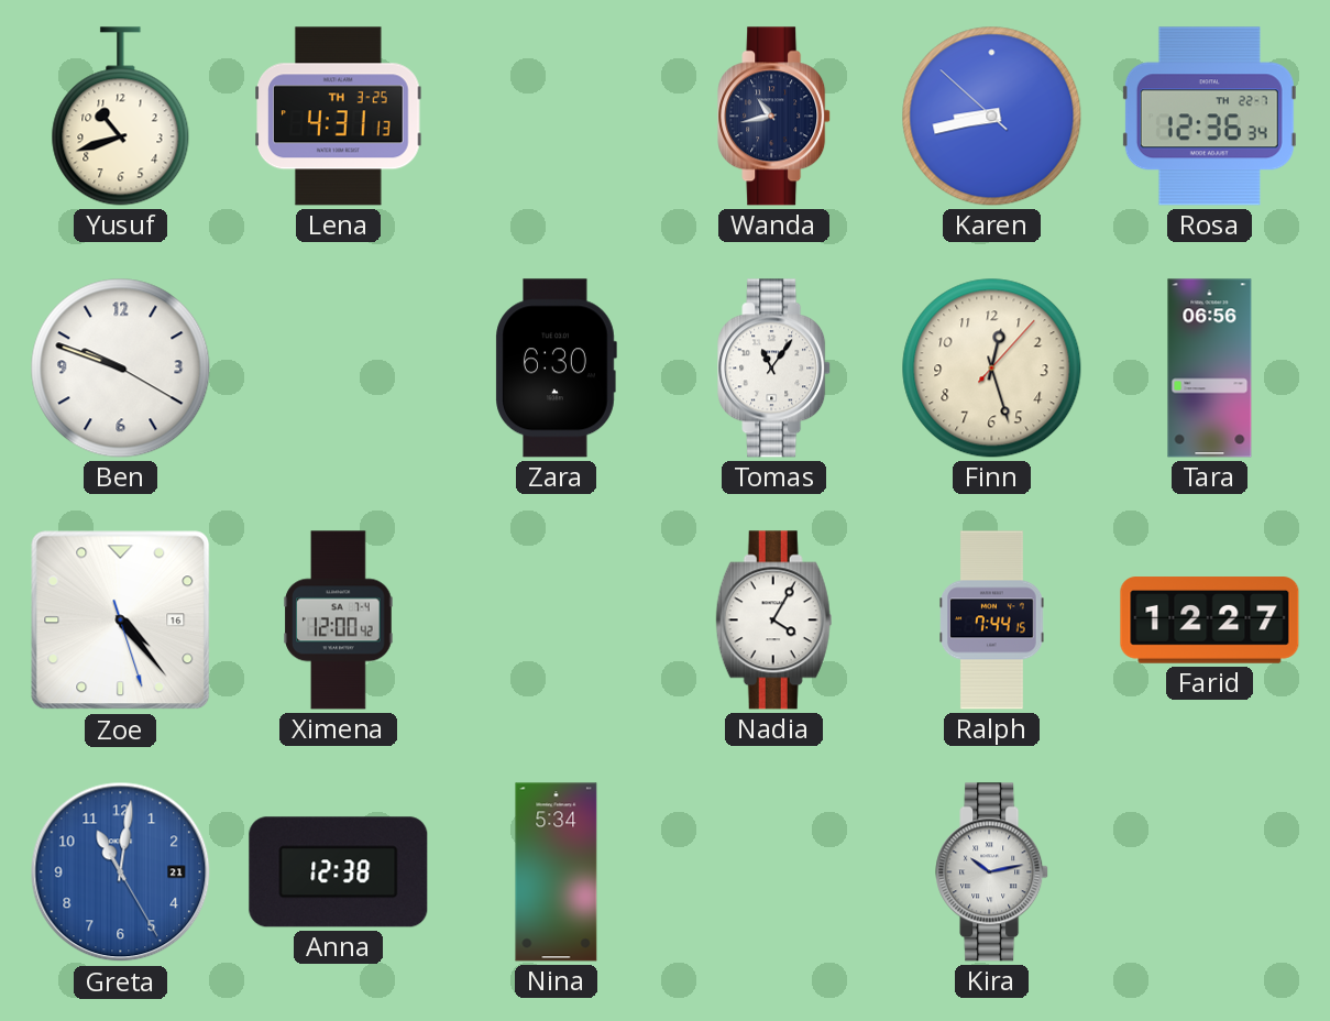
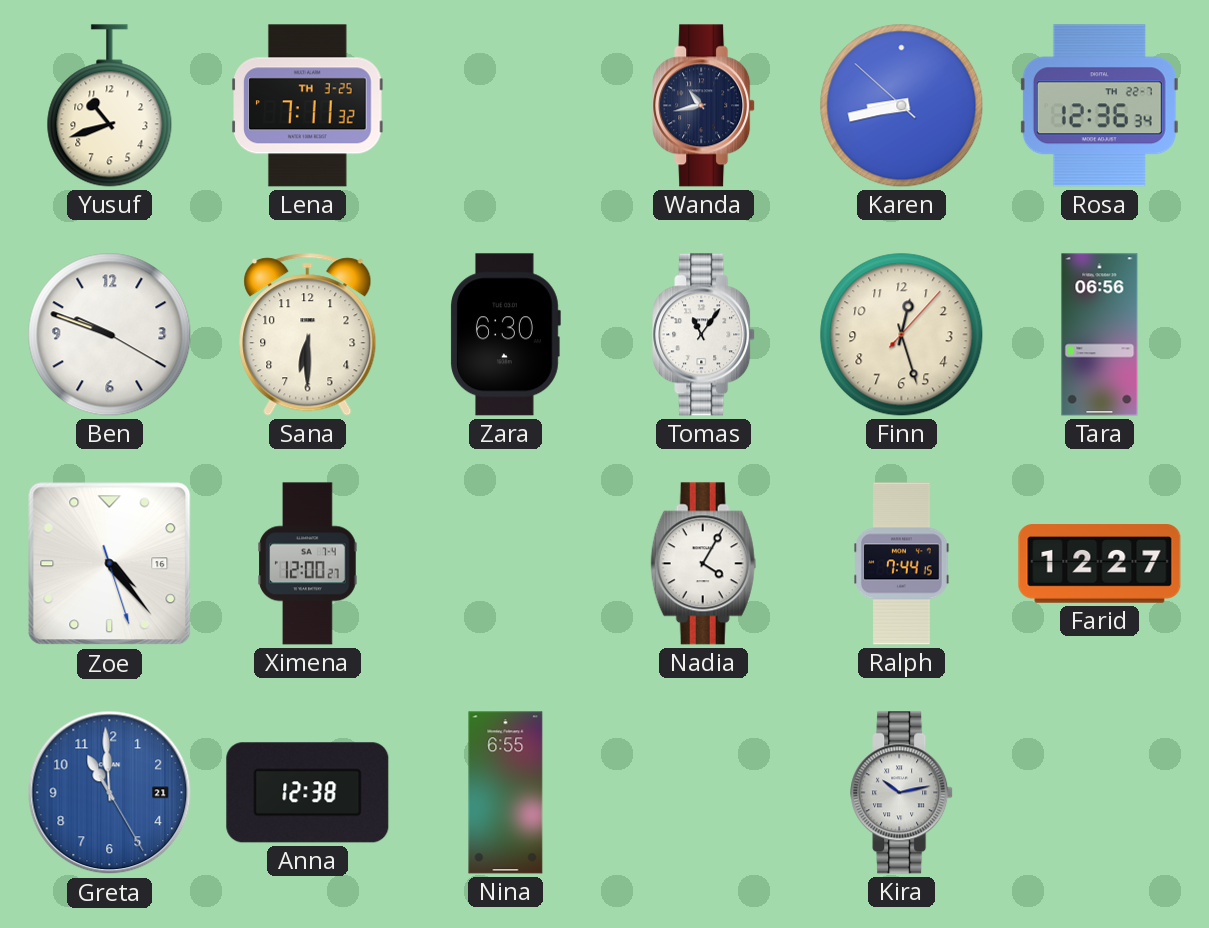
Lena: 4:31 -> 7:11 (308, 106)
Sana: none -> 6:30 (308, 335)
Ximena: 12:00:42 -> 12:00:27 (308, 564)
Greta: 11:01 -> 10:59 (110, 793)
Nina: 5:34 -> 6:55 (506, 793)
